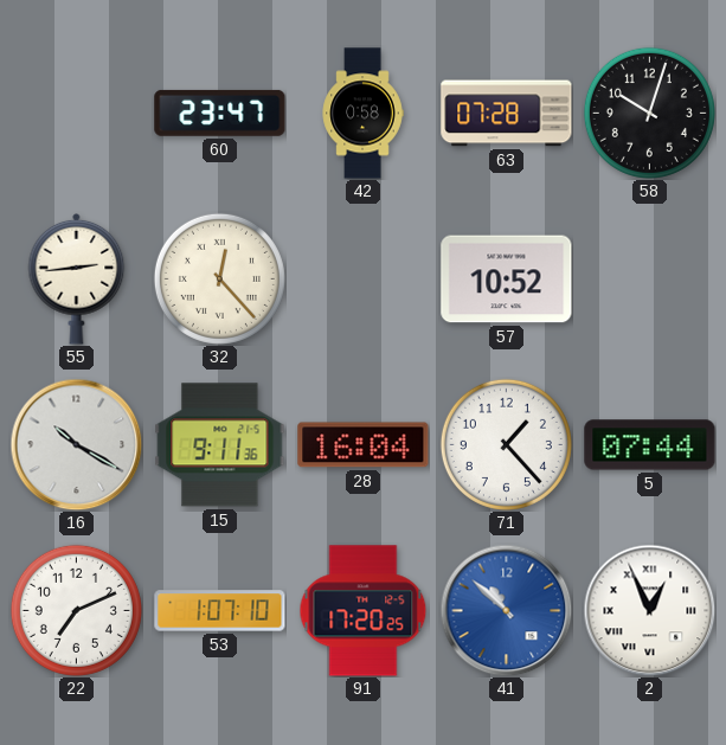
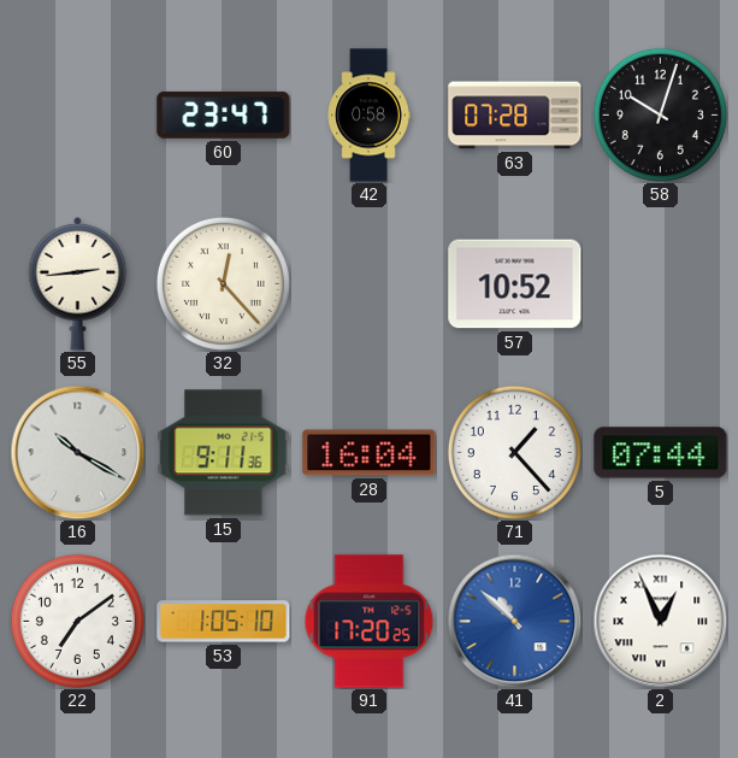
22: 7:11 -> 7:09 (77, 621)
53: 1:07 -> 1:05 (224, 622)
